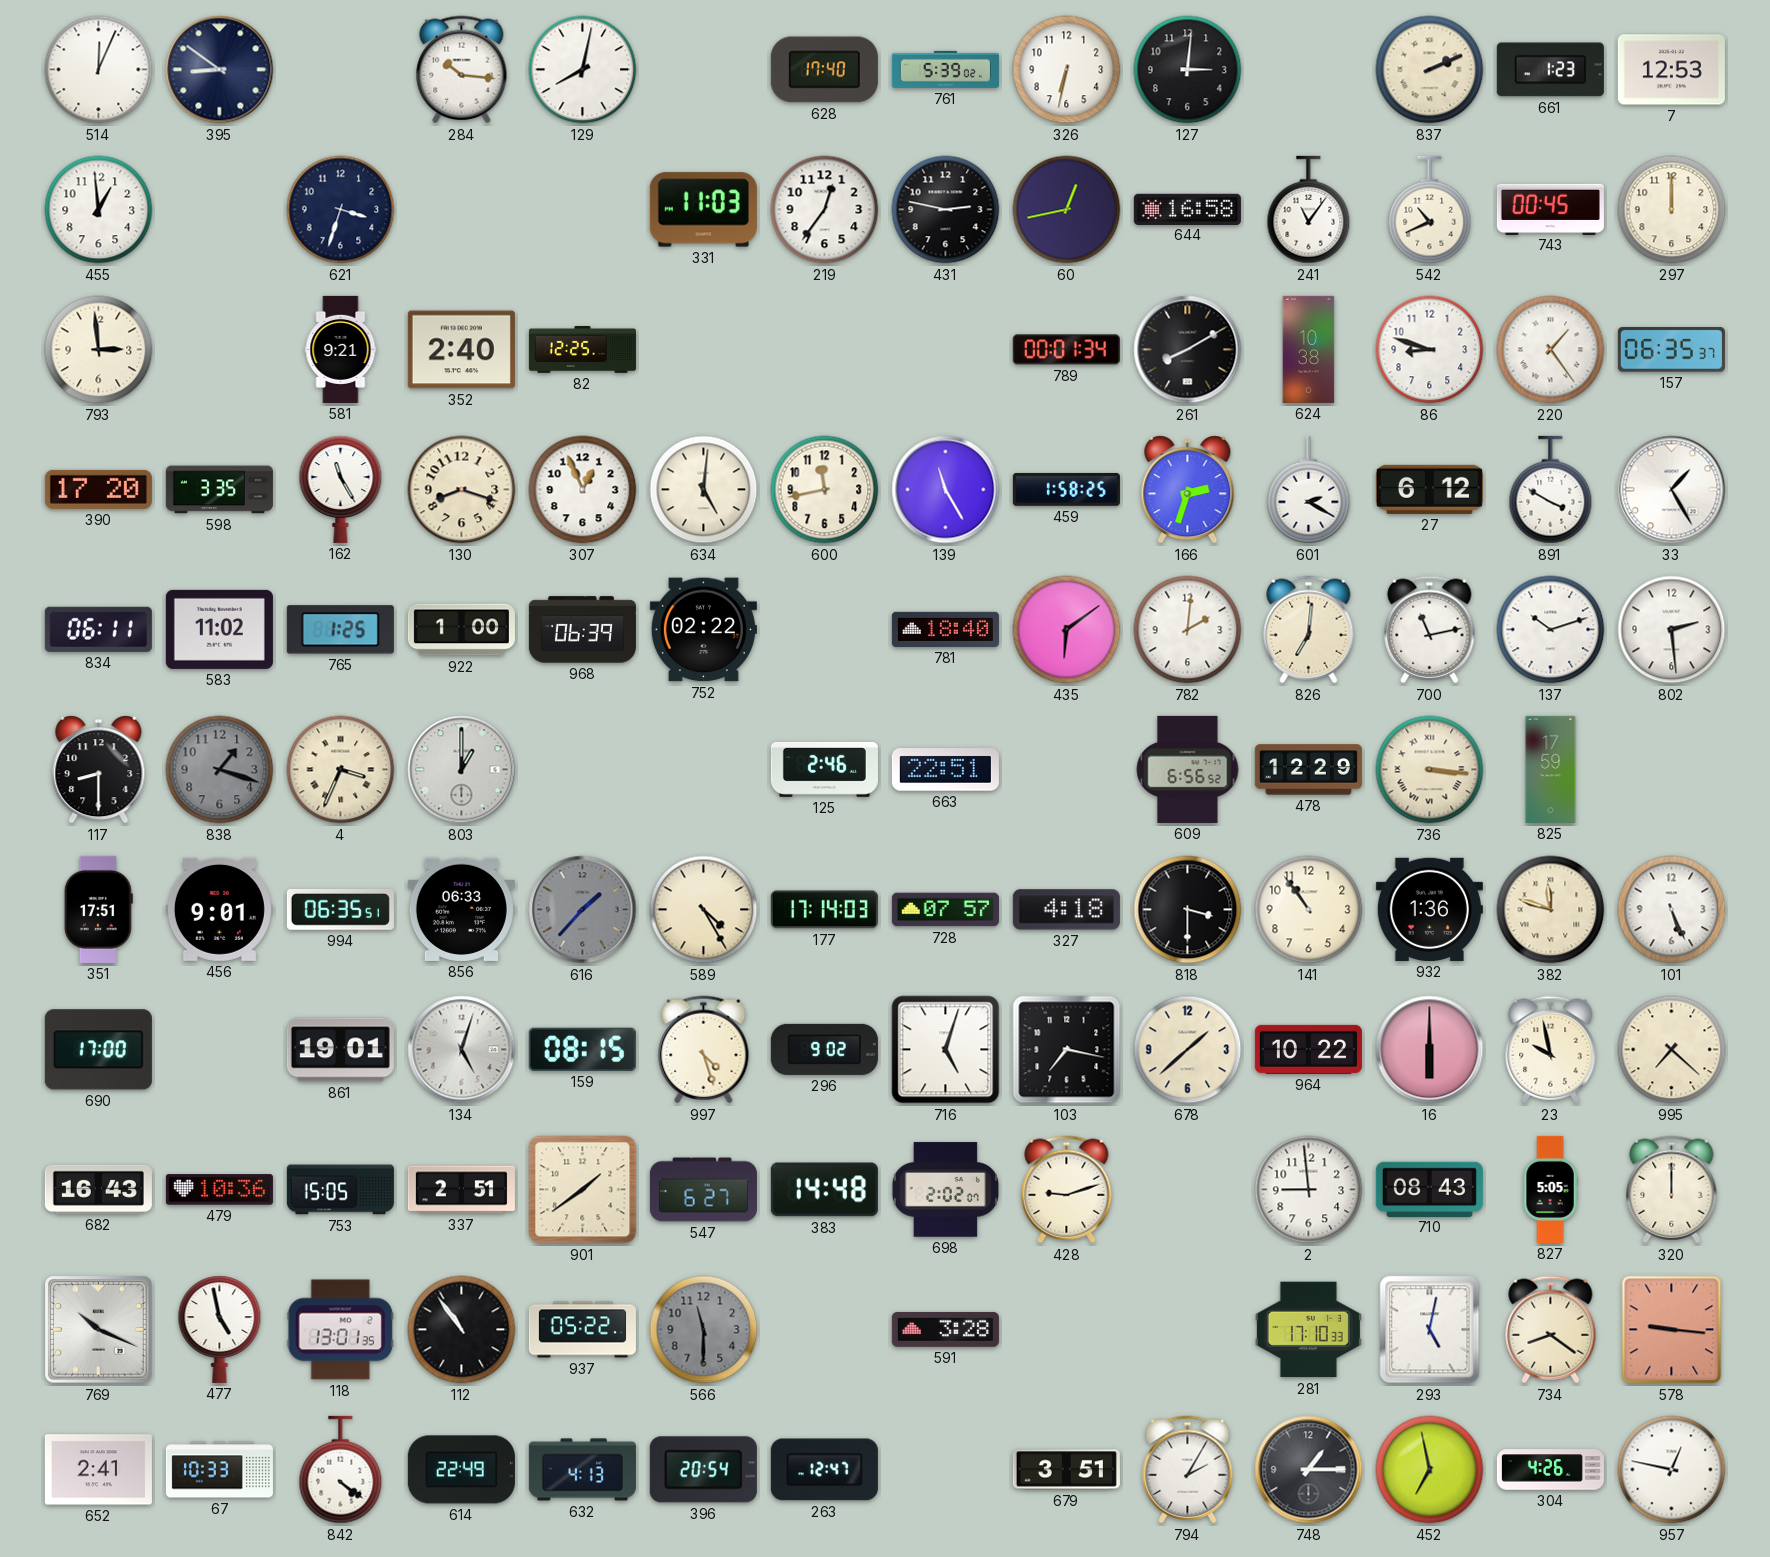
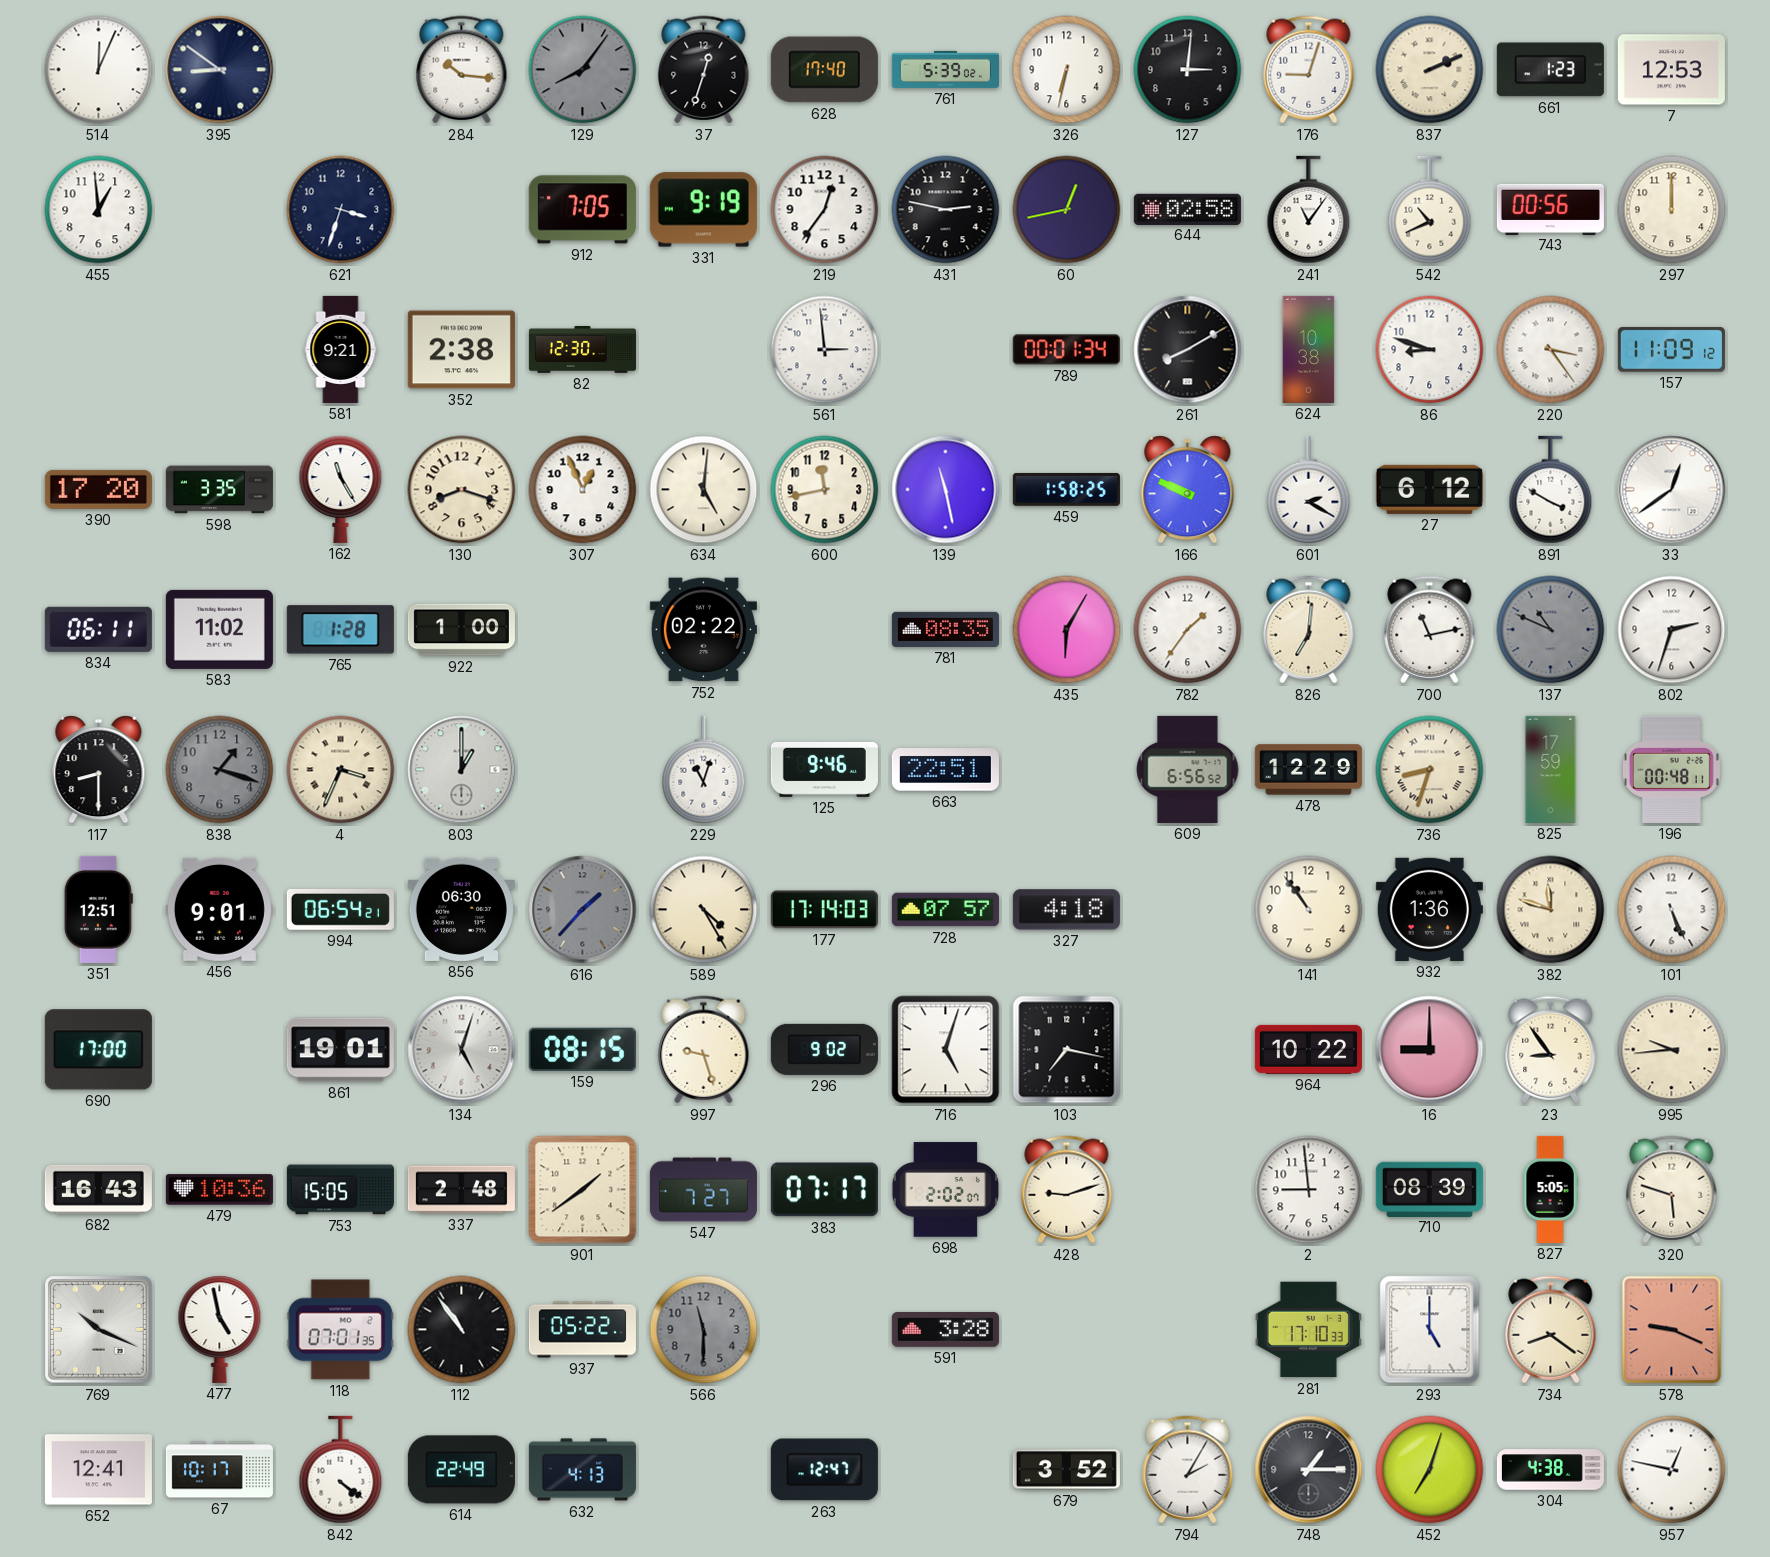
129: 8:02 -> 8:06 (583, 70)
129 dial: white -> grey (583, 70)
37: none -> 12:33 (704, 70)
176: none -> 9:03 (1309, 70)
912: none -> 7:05 (582, 210)
331: 11:03 -> 9:19 (703, 210)
644: 16:58 -> 02:58 (1187, 209)
743: 00:45 -> 00:56 (1550, 209)
793: 2:59 -> none (99, 350)
352: 2:40 -> 2:38 (461, 350)
82: 12:25 -> 12:30 (582, 350)
561: none -> 2:59 (825, 350)
220: 1:24 -> 3:24 (1551, 350)
157: 06:35 -> 11:09 (1671, 350)
139: 11:25 -> 11:28 (946, 490)
166: 2:33 -> 9:49 (1188, 490)
33: 1:25 -> 12:39 (1672, 490)
765: 1:25 -> 1:28 (340, 630)
968: 06:39 -> none (582, 630)
781: 18:40 -> 08:35 (945, 629)
435: 6:09 -> 6:05 (1067, 630)
782: 2:01 -> 1:36 (1188, 630)
137: 10:12 -> 10:49 (1551, 630)
137 dial: white -> grey (1551, 630)
802: 2:29 -> 2:33 (1672, 630)
229: none -> 11:03 (704, 770)
125: 2:46 -> 9:46 (824, 769)
736: 3:16 -> 8:33 (1430, 770)
196: none -> 00:48 (1671, 769)
351: 17:51 -> 12:51 (98, 909)
994: 06:35 -> 06:54 (340, 909)
856: 06:33 -> 06:30 (461, 909)
818: 3:30 -> none (1188, 910)
997: 4:27 -> 9:27 (704, 1050)
678: 1:38 -> none (1188, 1050)
16: 6:00 -> 9:00 (1430, 1050)
23: 9:58 -> 8:54 (1551, 1050)
995: 7:22 -> 9:44 (1672, 1050)
337: 2:51 -> 2:48 (461, 1190)
547: 6:27 -> 7:27 (703, 1190)
383: 14:48 -> 07:17 (824, 1190)
710: 08:43 -> 08:39 (1429, 1189)
320: 12:00 -> 5:48 (1672, 1190)
118: 13:01 -> 07:01 (340, 1330)
293: 5:02 -> 5:00 (1430, 1330)
578: 9:16 -> 9:19 (1672, 1330)
652: 2:41 -> 12:41 (98, 1470)
67: 10:33 -> 10:17 (219, 1470)
396: 20:54 -> none (703, 1470)
679: 3:51 -> 3:52 (1066, 1470)
452: 6:58 -> 7:03 (1430, 1470)
304: 4:26 -> 4:38 (1550, 1470)
